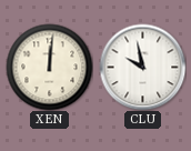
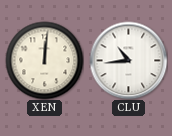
CLU: 9:58 -> 10:44 (128, 60)
